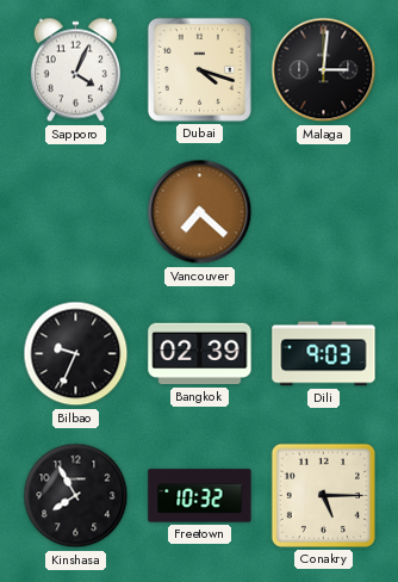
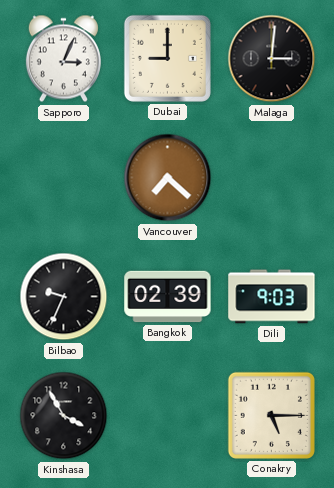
Sapporo: 4:04 -> 3:04 (63, 59)
Dubai: 4:18 -> 9:00 (167, 58)
Kinshasa: 7:55 -> 3:55 (64, 416)
Freetown: 10:32 -> none (200, 496)
